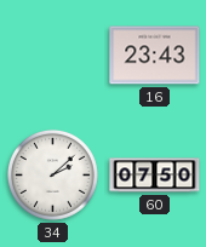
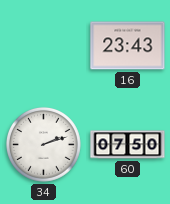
34: 2:08 -> 2:12 (43, 144)
